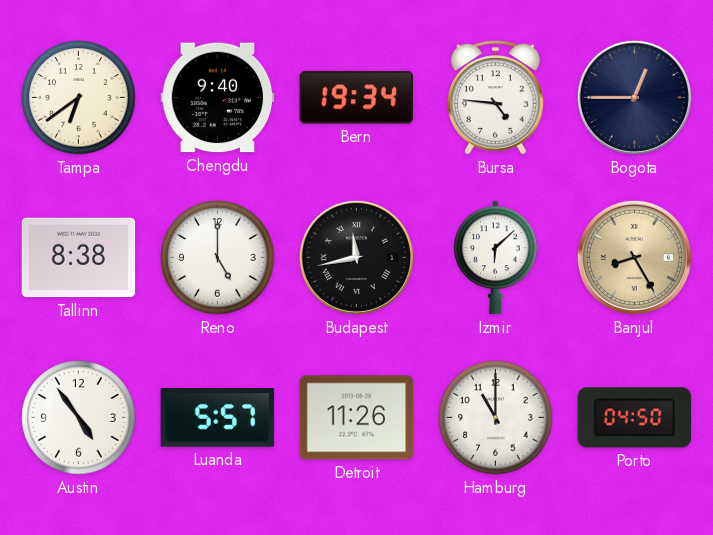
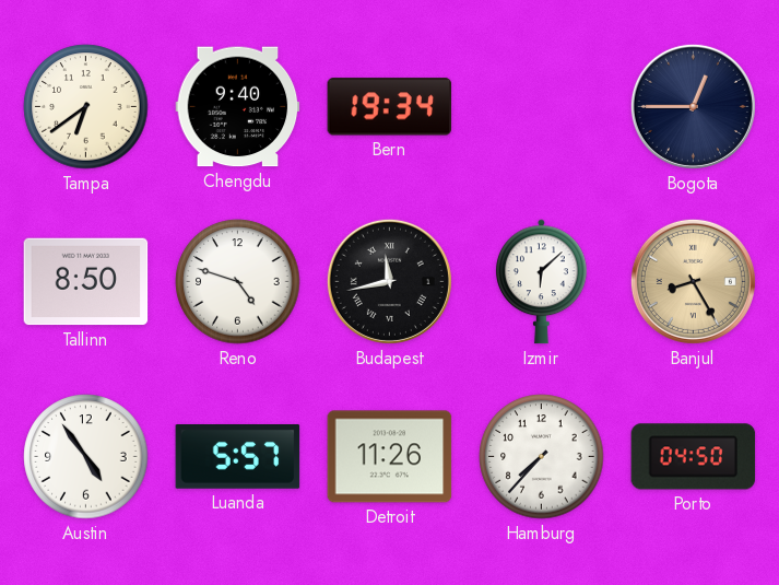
Bursa: 4:46 -> none (496, 98)
Tallinn: 8:38 -> 8:50 (86, 282)
Reno: 5:00 -> 4:48 (238, 282)
Hamburg: 11:00 -> 7:37 (542, 457)
